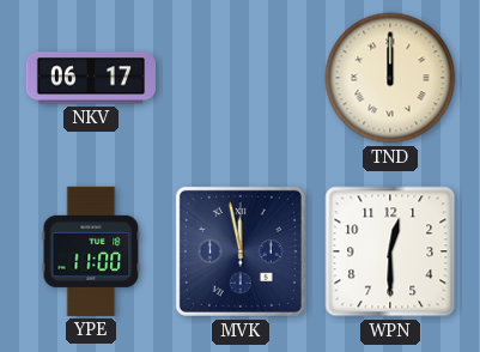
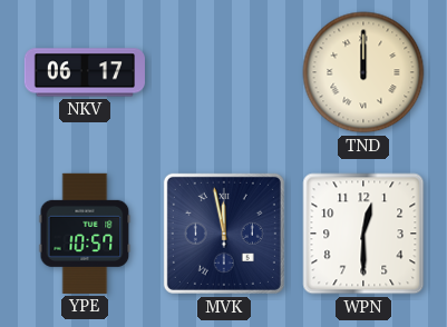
YPE: 11:00 -> 10:57 (85, 234)
